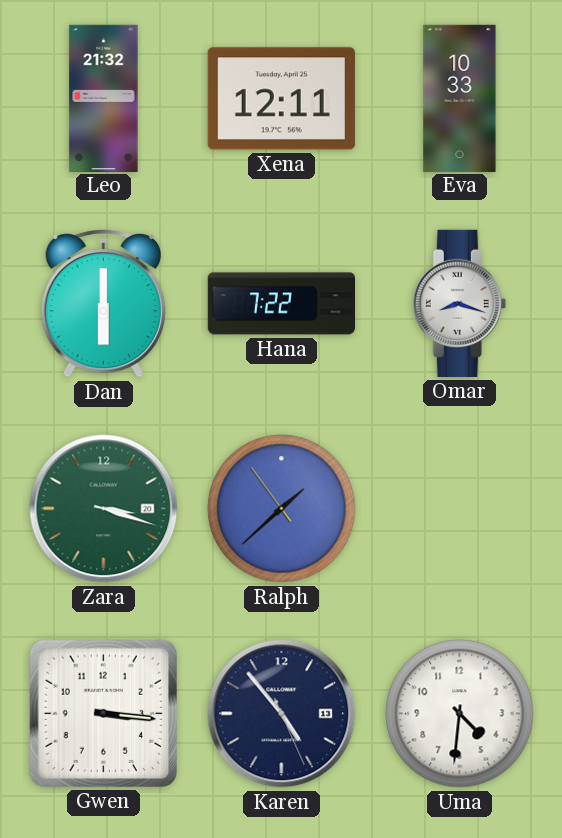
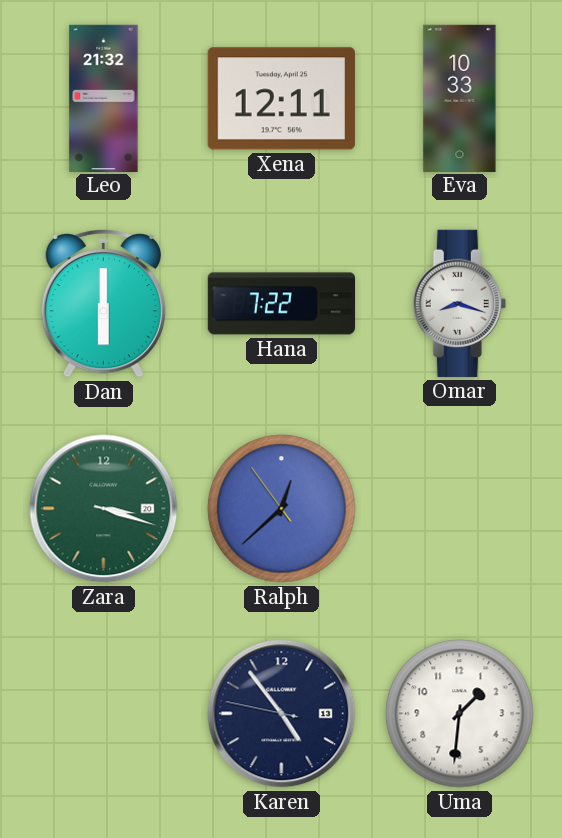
Ralph: 1:37 -> 12:37 (282, 509)
Gwen: 3:16 -> none (103, 713)
Karen: 4:53:26 -> 4:53:47 (282, 714)
Uma: 4:31 -> 1:31 (460, 714)
